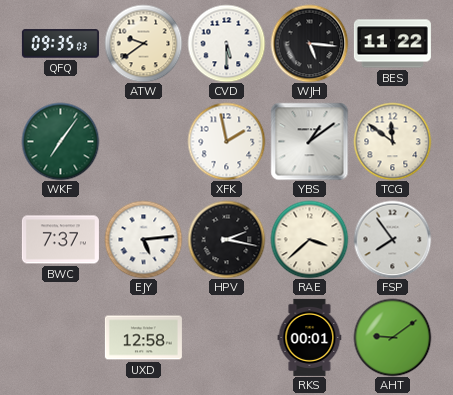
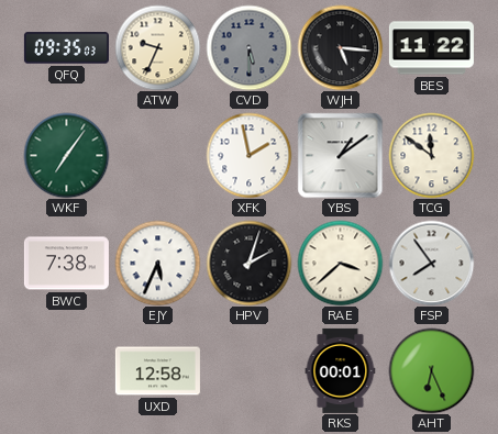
ATW: 9:39 -> 9:34 (157, 47)
CVD dial: white -> grey (248, 47)
BWC: 7:37 -> 7:38 (66, 264)
EJY: 5:14 -> 5:34 (157, 263)
HPV: 2:17 -> 2:03 (248, 263)
AHT: 9:09 -> 6:26 (431, 370)
